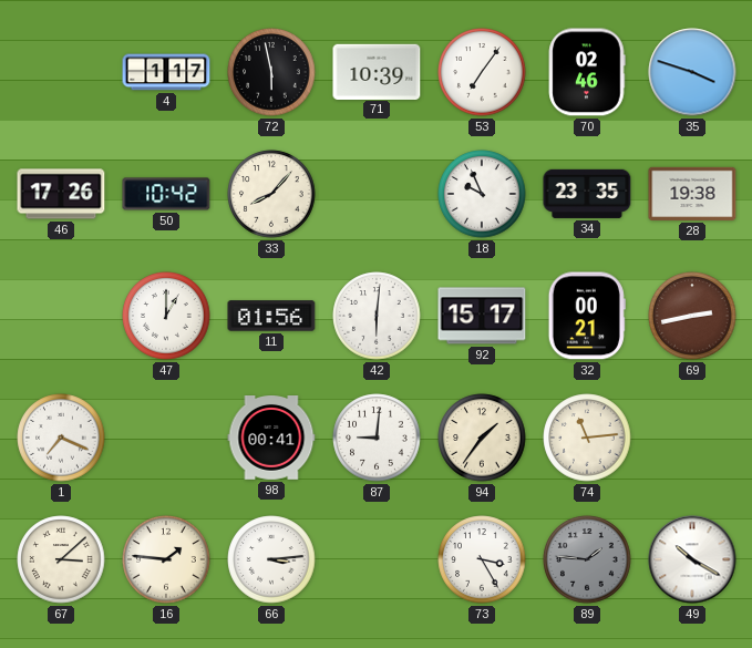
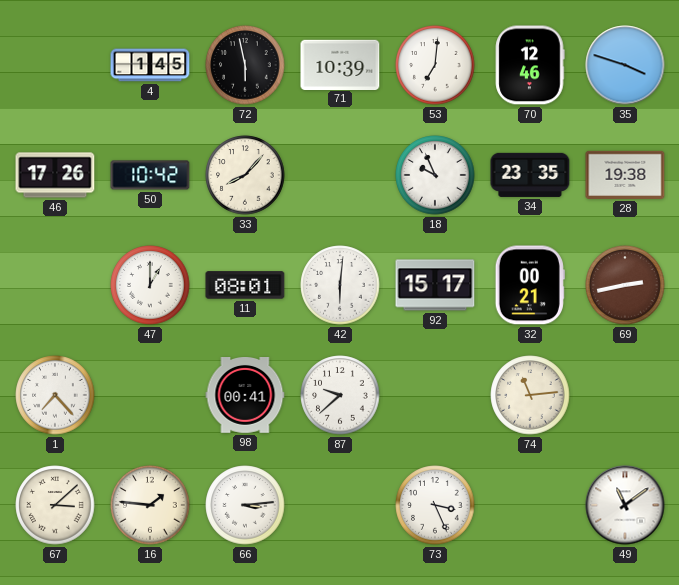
4: 1:17 -> 1:45 (150, 65)
53: 7:06 -> 7:01 (435, 65)
70: 02:46 -> 12:46 (530, 65)
11: 01:56 -> 08:01 (245, 285)
1: 7:19 -> 7:23 (55, 395)
87: 9:01 -> 9:38 (340, 395)
94: 1:36 -> none (482, 438)
73: 3:25 -> 3:26 (435, 505)
89: 1:46 -> none (587, 559)
49: 10:20 -> 11:09 (625, 505)
